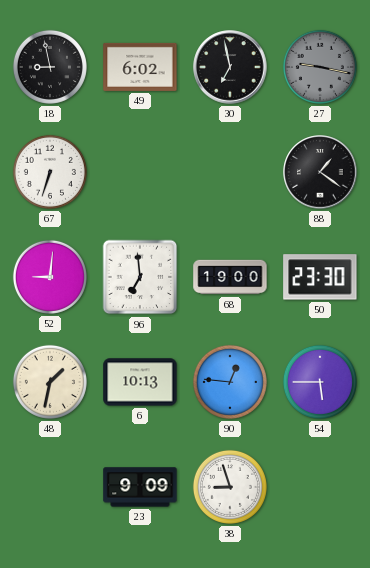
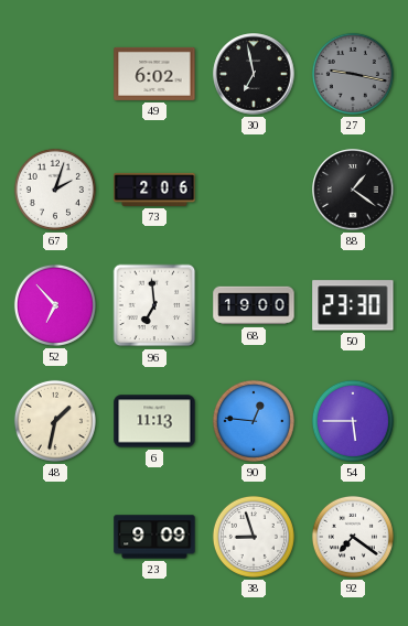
18: 8:58 -> none (50, 67)
67: 6:33 -> 2:03 (55, 190)
73: none -> 2:06 (154, 190)
52: 9:01 -> 6:53 (55, 305)
6: 10:13 -> 11:13 (154, 421)
92: none -> 7:21 (353, 537)
